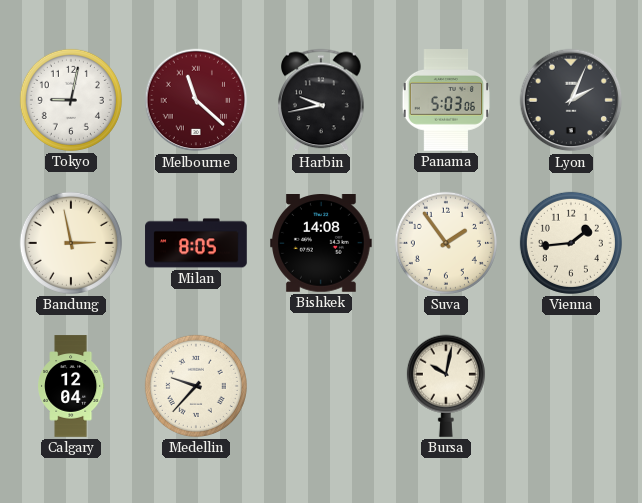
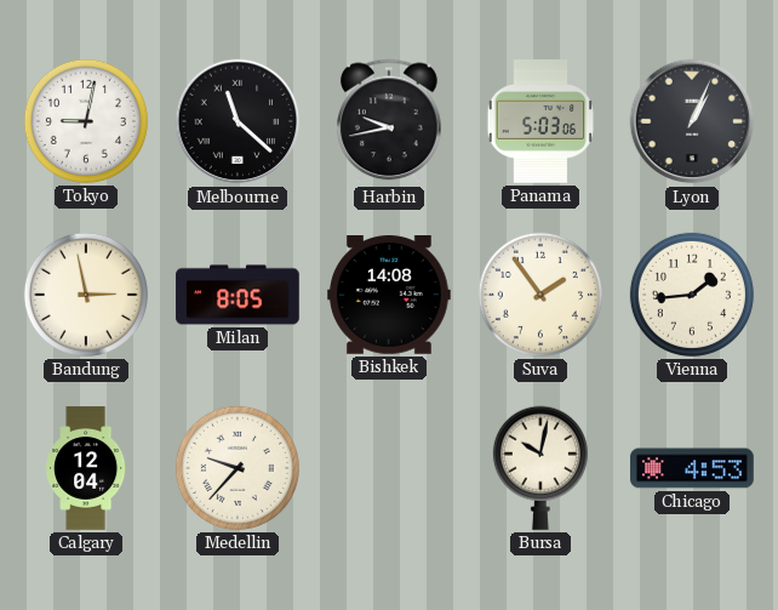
Melbourne dial: burgundy -> black (238, 121)
Lyon: 2:04 -> 1:04 (692, 121)
Chicago: none -> 4:53 (692, 468)
